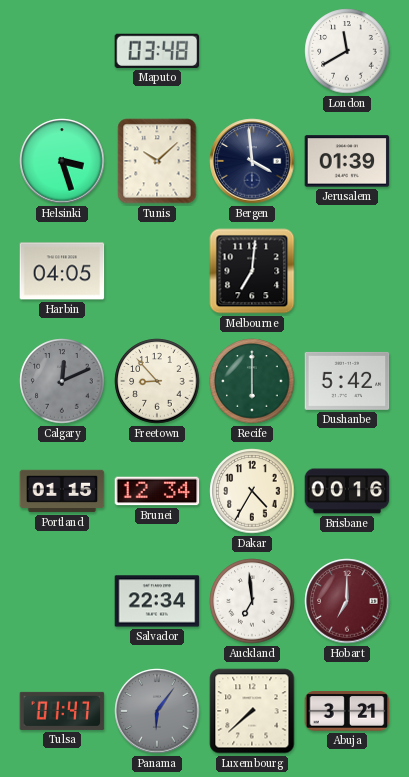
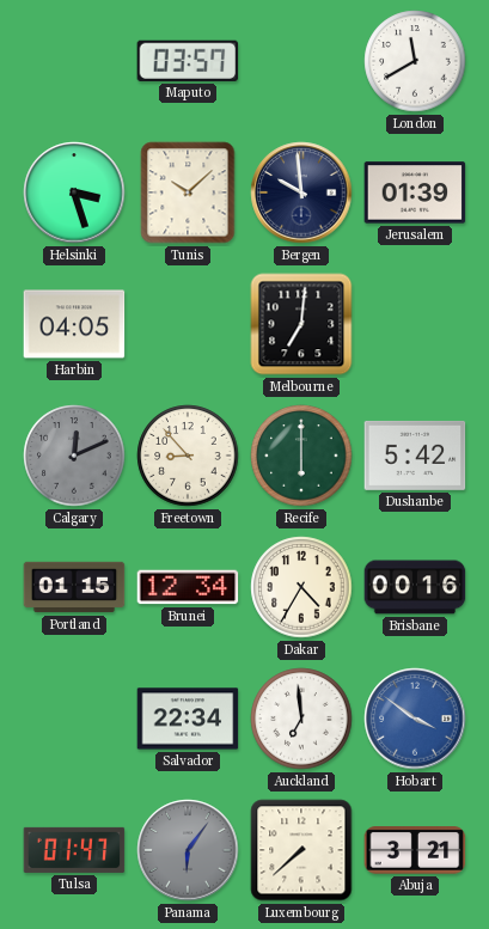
Maputo: 03:48 -> 03:57 (188, 61)
Bergen: 3:59 -> 9:59 (301, 192)
Hobart: 7:00 -> 3:51 (415, 719)
Hobart dial: burgundy -> blue (415, 719)
